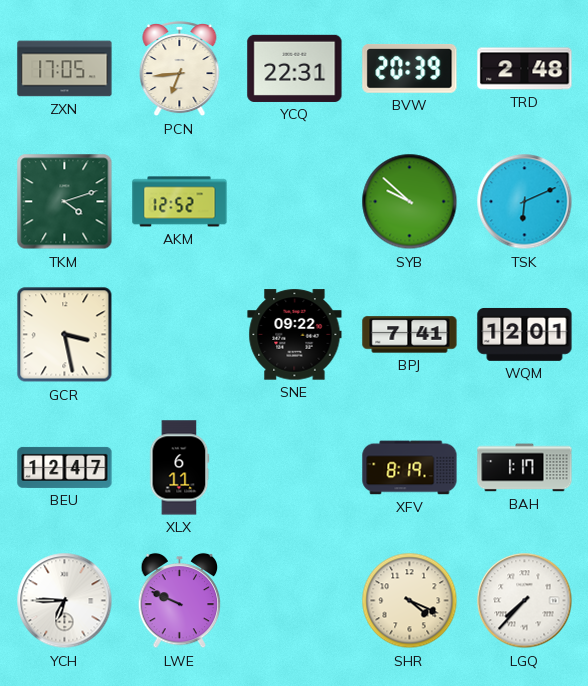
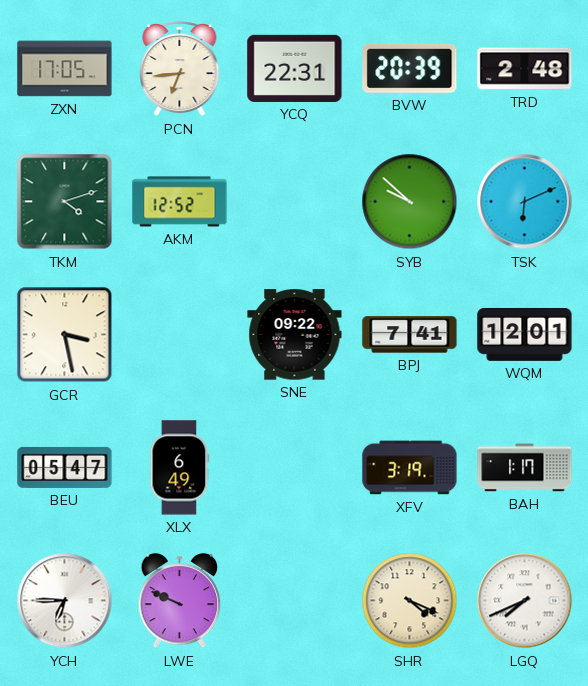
BEU: 12:47 -> 05:47 (65, 467)
XLX: 6:11 -> 6:49 (180, 468)
XFV: 8:19 -> 3:19 (410, 468)
LGQ: 7:37 -> 7:41 (525, 601)
